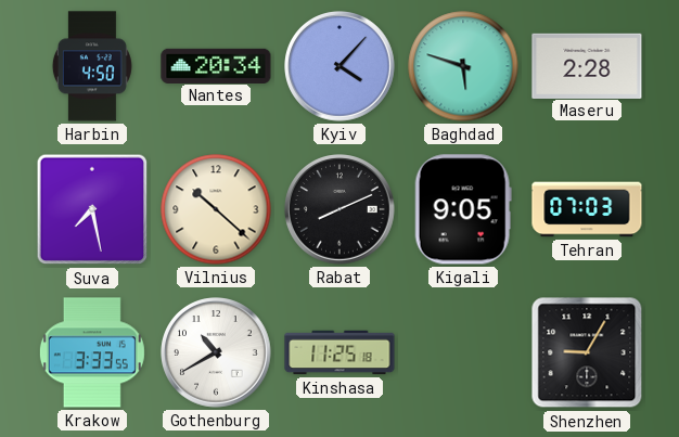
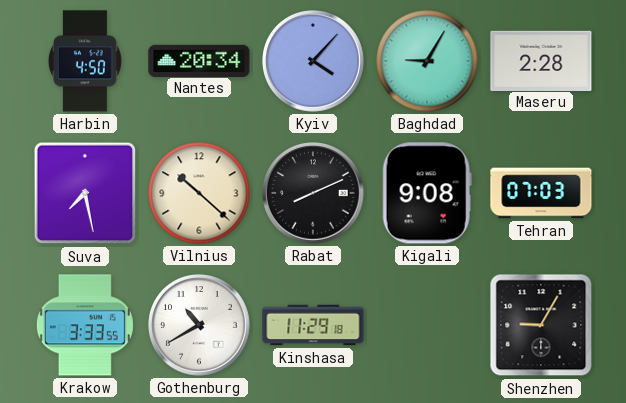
Baghdad: 5:48 -> 9:05 (427, 61)
Kigali: 9:05 -> 9:08 (427, 193)
Kinshasa: 11:25 -> 11:29 (313, 325)
